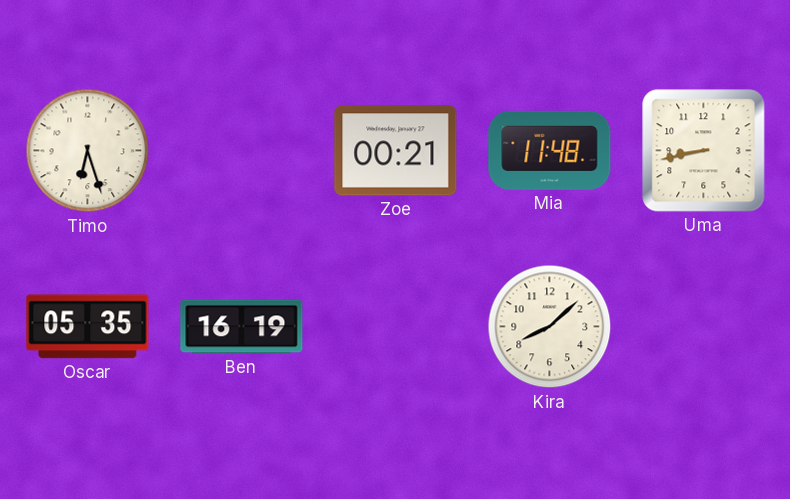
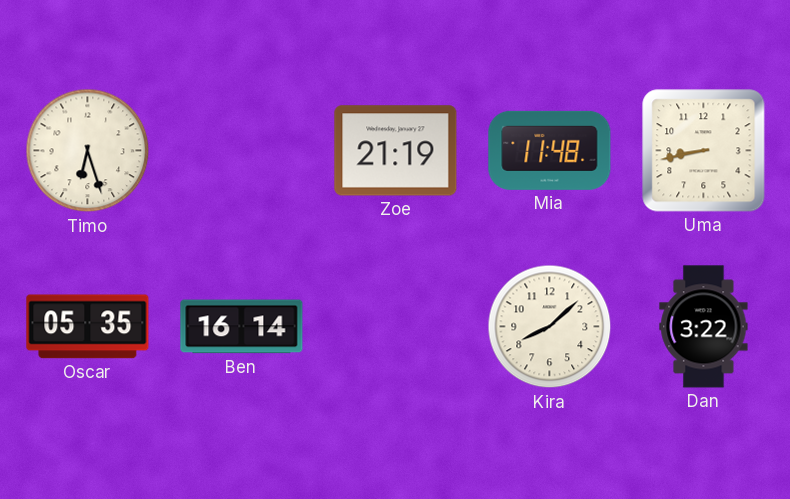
Zoe: 00:21 -> 21:19 (396, 151)
Ben: 16:19 -> 16:14 (242, 327)
Dan: none -> 3:22 (704, 327)
